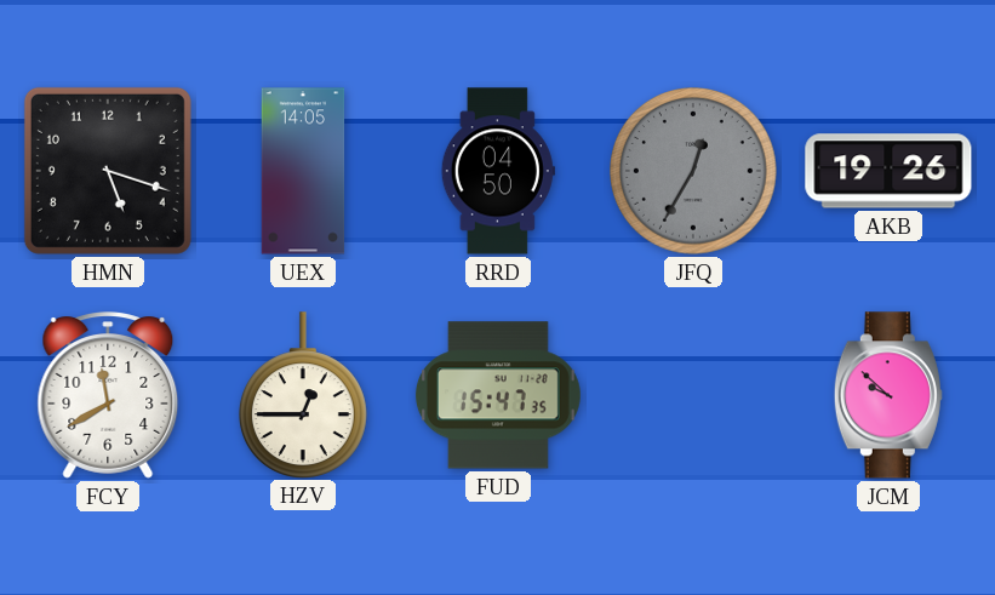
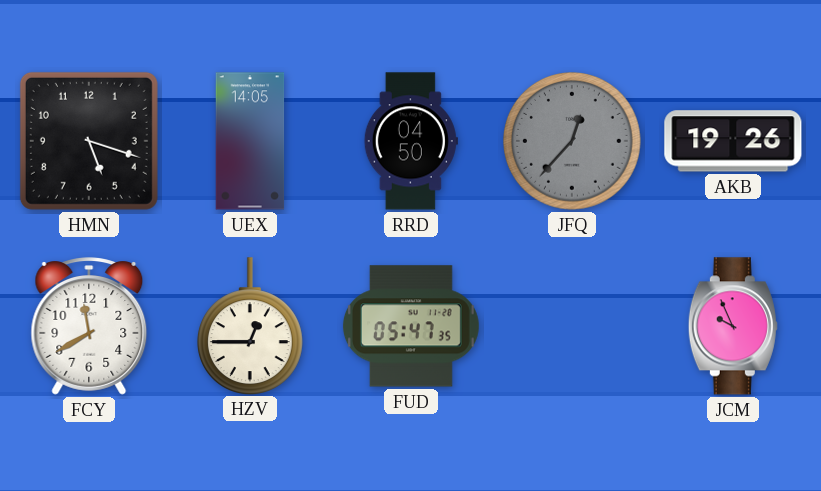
JFQ: 12:35 -> 12:37 (573, 142)
FUD: 15:47 -> 05:47 (411, 326)
JCM: 9:52 -> 9:56 (733, 326)
